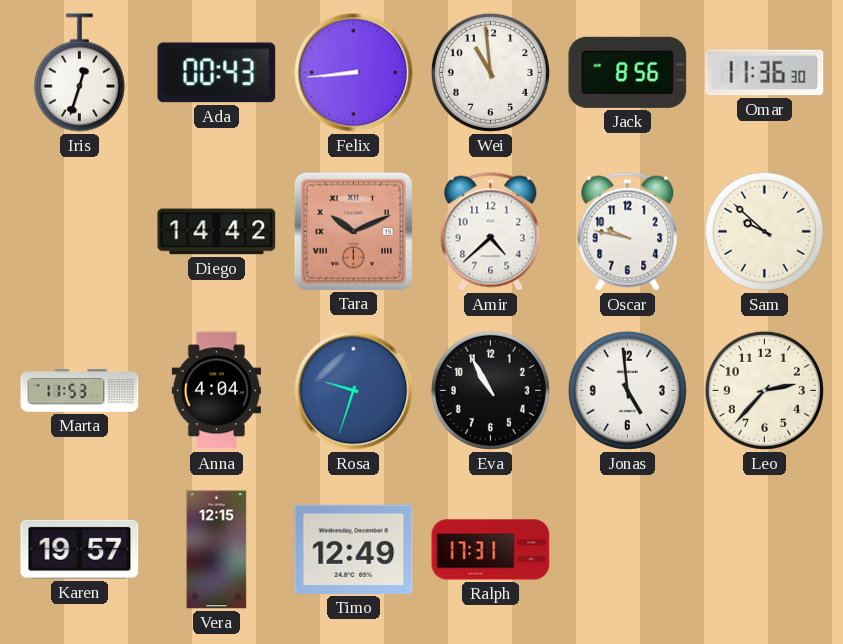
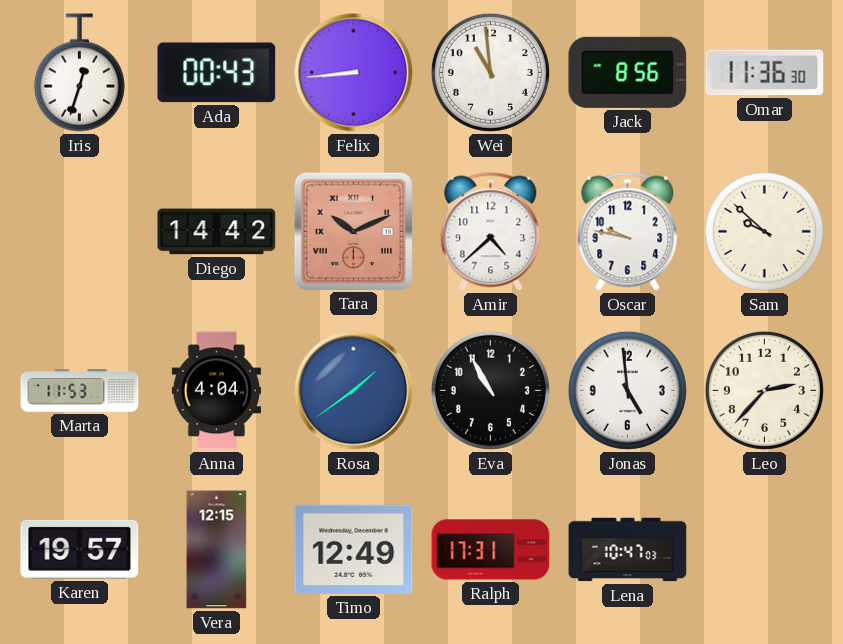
Rosa: 9:33 -> 1:39 (354, 391)
Lena: none -> 10:47 (628, 550)
